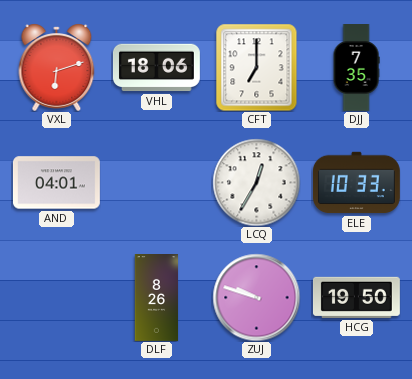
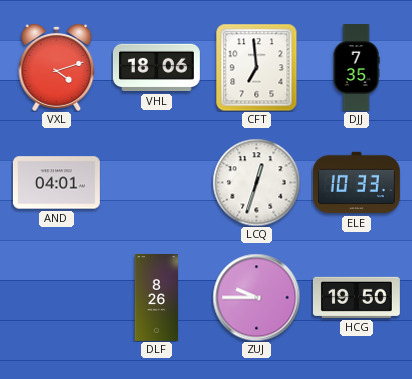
VXL: 6:12 -> 4:12 (57, 67)
CFT: 7:00 -> 6:59 (257, 67)
LCQ: 12:35 -> 12:33 (256, 182)
ZUJ: 9:48 -> 9:45 (256, 297)
